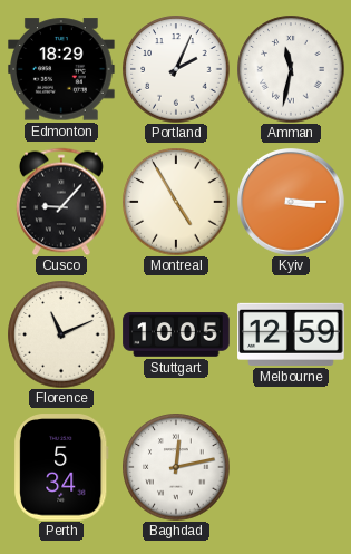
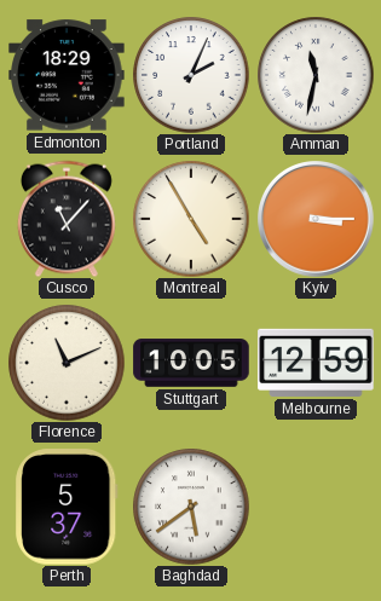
Cusco: 9:07 -> 11:07 (67, 219)
Perth: 5:34 -> 5:37 (68, 507)
Baghdad: 12:13 -> 5:39 (191, 507)
